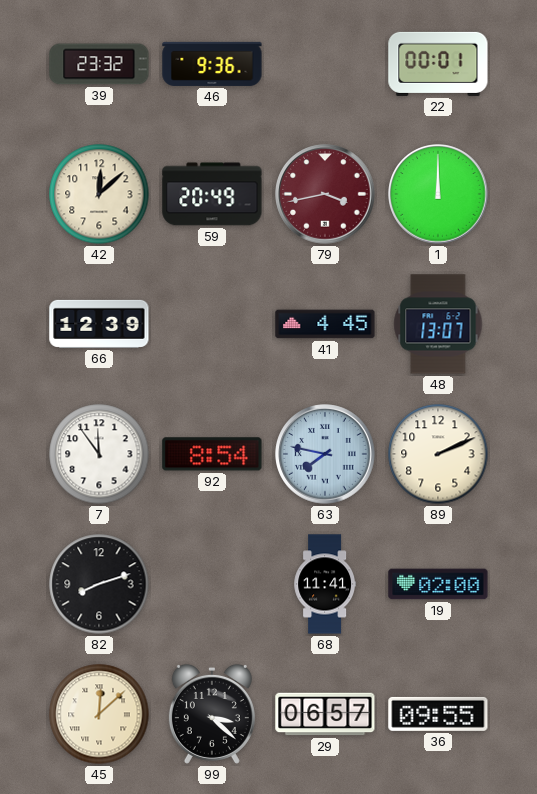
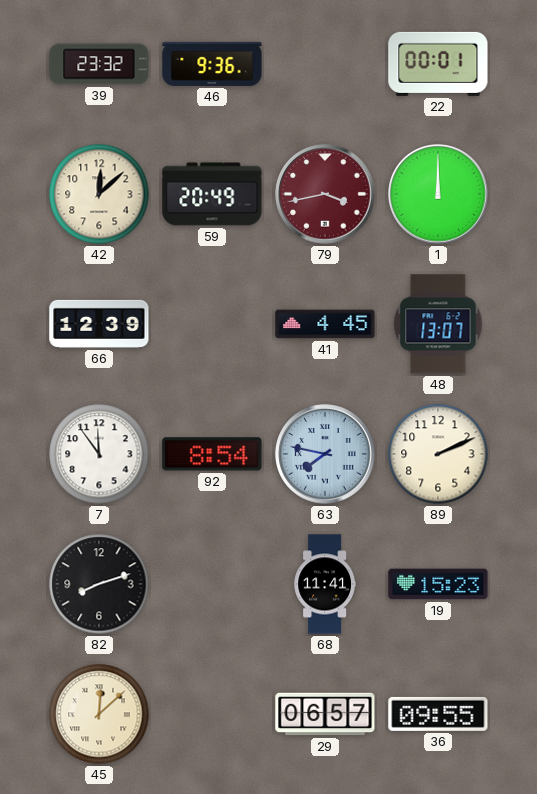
19: 02:00 -> 15:23 (438, 584)
99: 3:22 -> none (212, 714)
